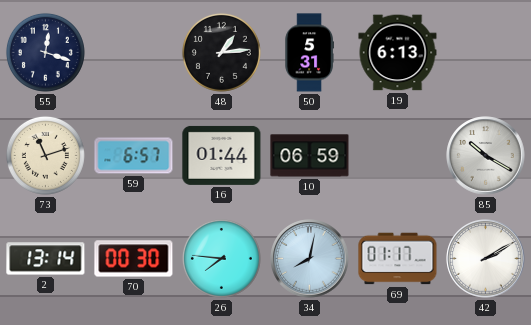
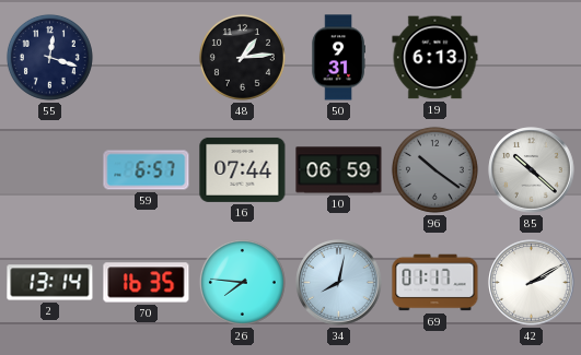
50: 5:31 -> 9:31 (338, 58)
73: 11:12 -> none (45, 155)
16: 01:44 -> 07:44 (243, 169)
96: none -> 10:21 (434, 169)
85: 10:20 -> 10:22 (532, 170)
70: 00:30 -> 16:35 (147, 283)
